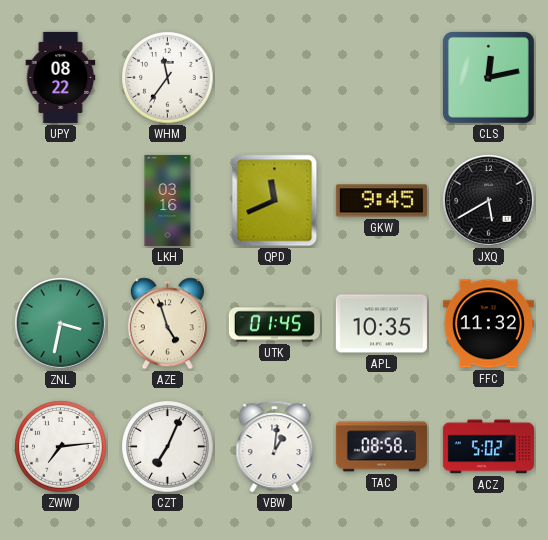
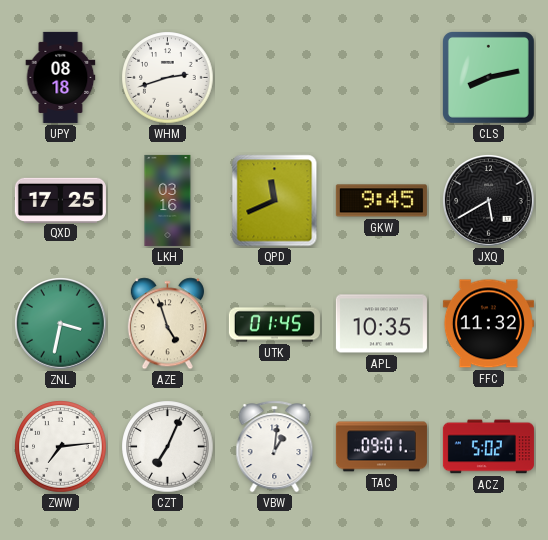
UPY: 08:22 -> 08:18 (61, 77)
WHM: 11:36 -> 2:42 (168, 78)
CLS: 12:13 -> 8:13 (488, 77)
QXD: none -> 17:25 (60, 200)
TAC: 08:58 -> 09:01 (381, 447)
